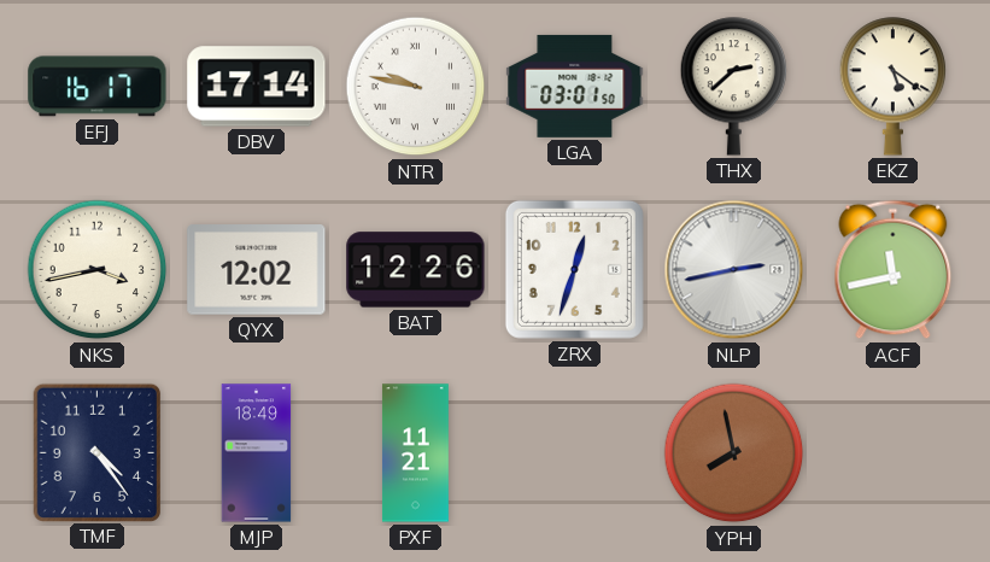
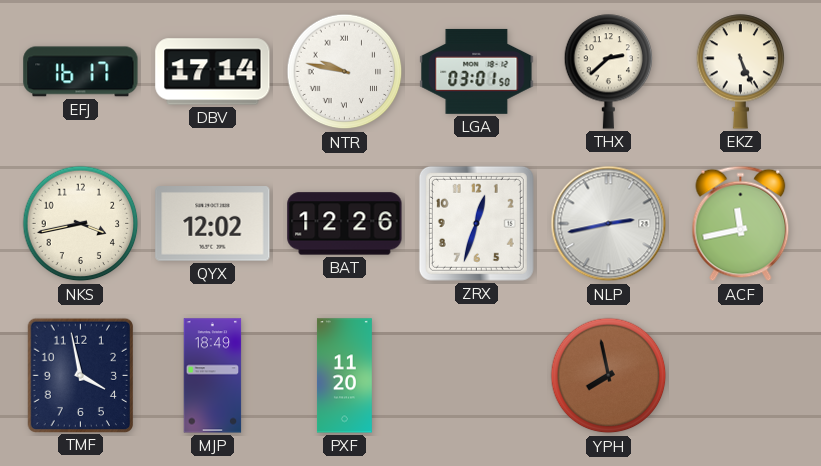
EKZ: 5:21 -> 5:26 (741, 72)
TMF: 4:24 -> 3:58 (80, 375)
PXF: 11:21 -> 11:20 (344, 376)
